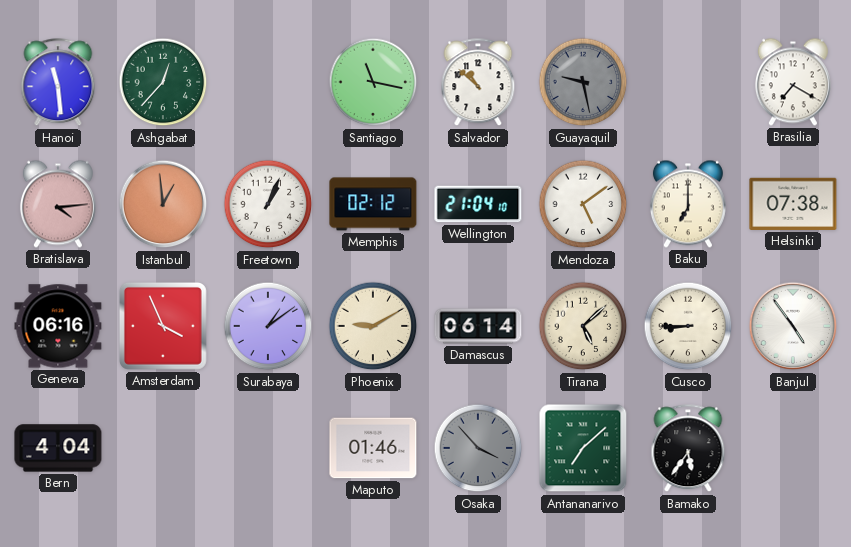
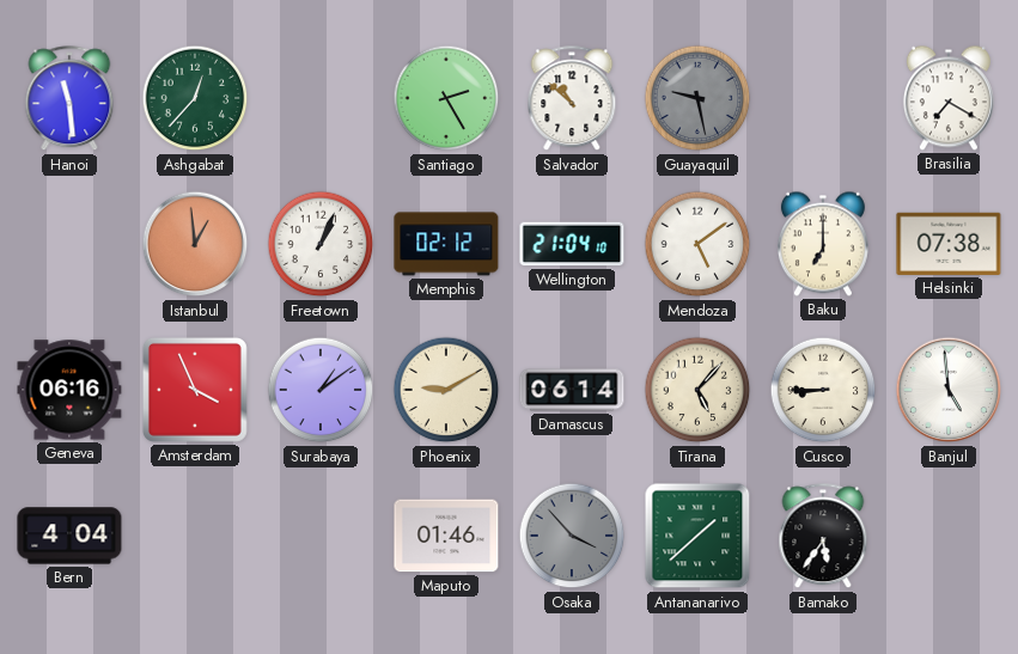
Santiago: 11:17 -> 2:25 (446, 98)
Bratislava: 4:14 -> none (58, 204)
Tirana: 5:08 -> 5:07 (697, 390)
Banjul: 4:54 -> 4:59 (949, 390)
Antananarivo: 7:08 -> 1:38 (697, 536)
